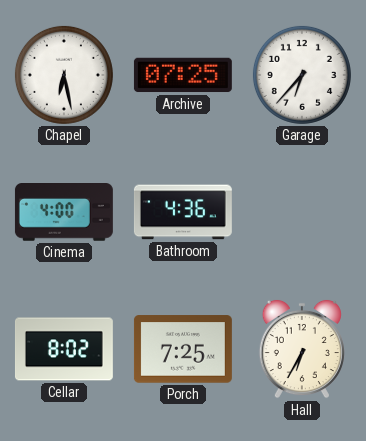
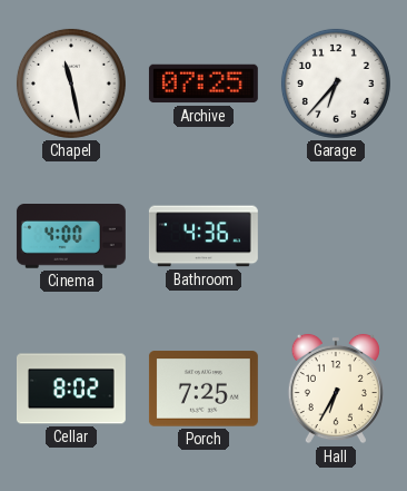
Chapel: 6:28 -> 11:28 (71, 84)
